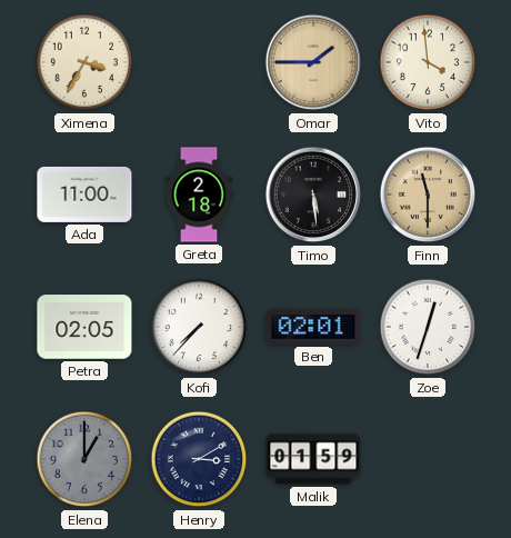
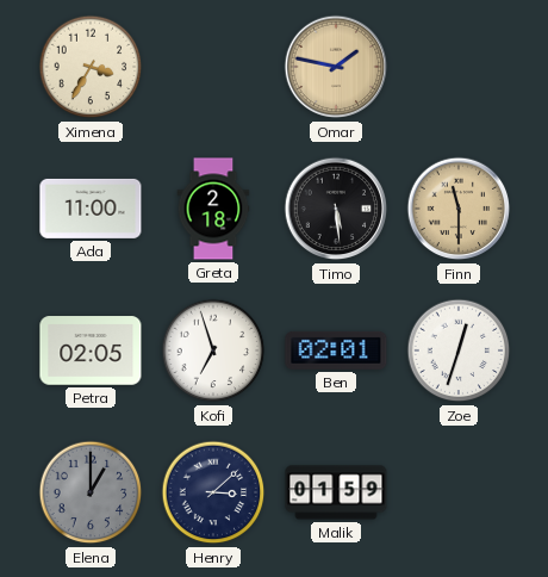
Omar: 1:45 -> 1:47 (336, 67)
Vito: 3:59 -> none (428, 62)
Kofi: 7:37 -> 6:57 (213, 350)
Henry: 3:10 -> 3:08 (213, 492)
